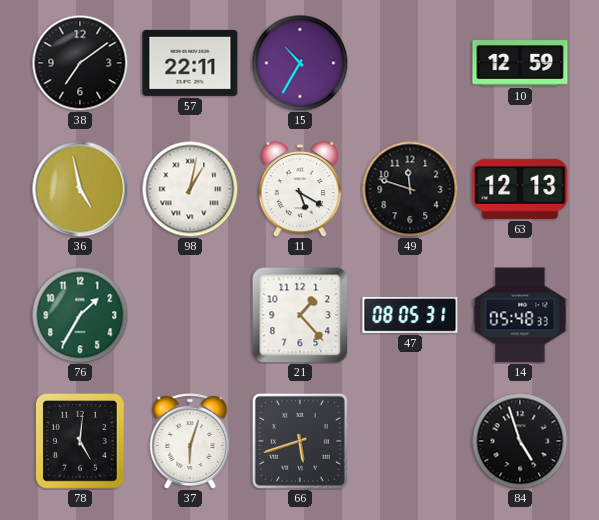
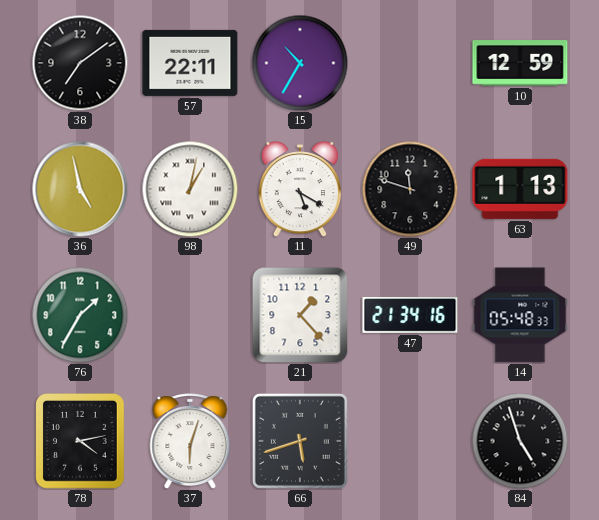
63: 12:13 -> 1:13 (520, 189)
47: 08:05 -> 21:34 (410, 315)
78: 5:01 -> 4:13 (81, 442)
